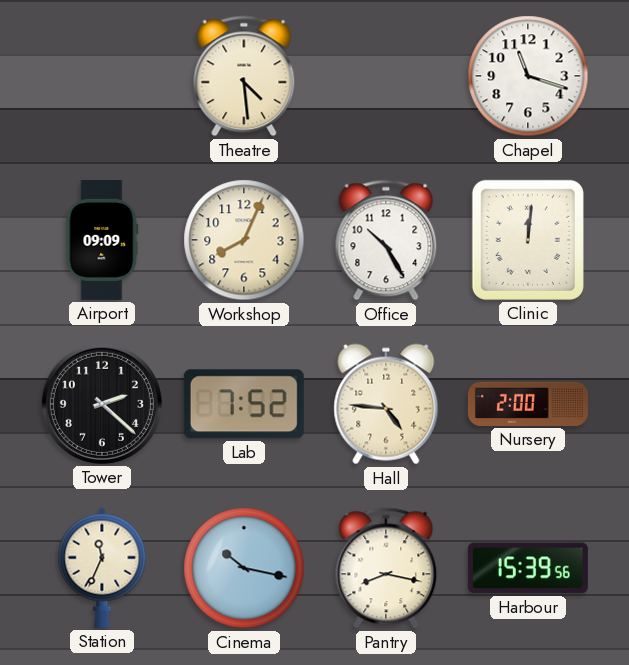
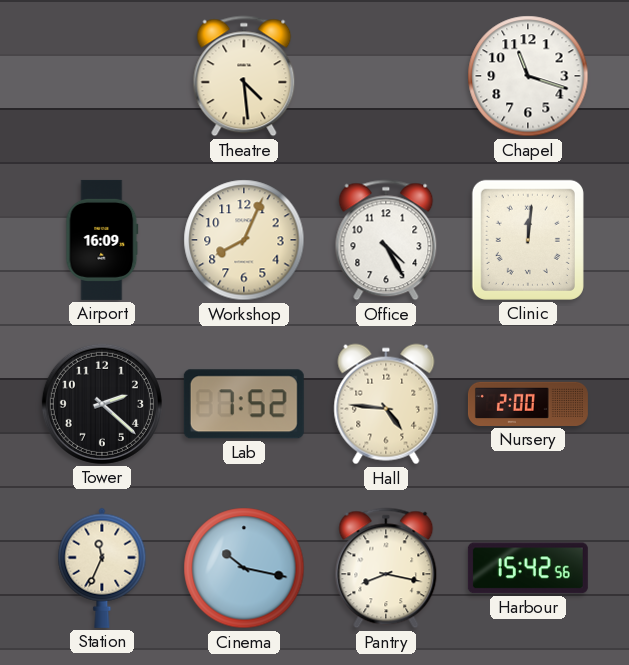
Airport: 09:09 -> 16:09 (102, 240)
Office: 10:25 -> 4:25 (386, 240)
Harbour: 15:39 -> 15:42 (528, 568)
